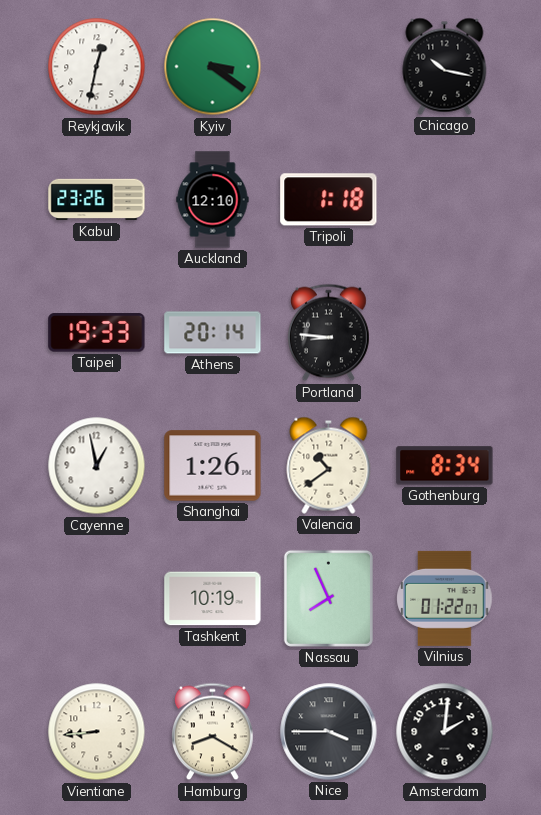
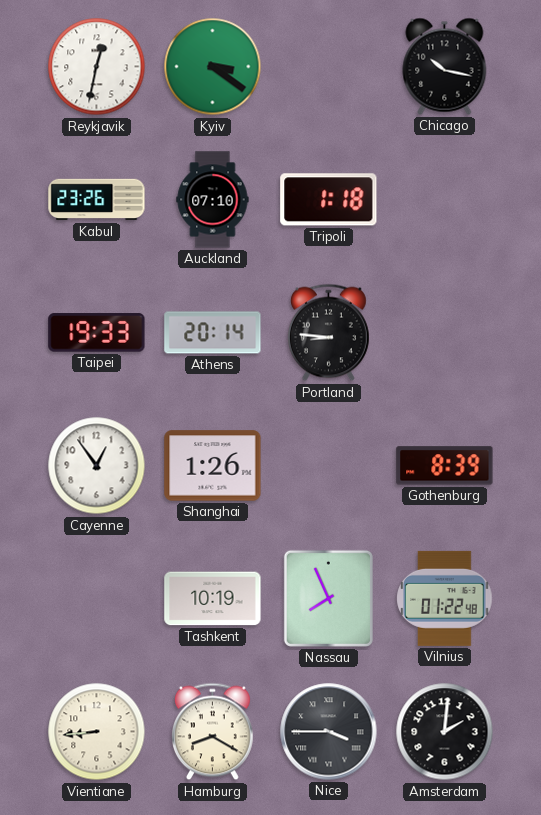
Auckland: 12:10 -> 07:10 (213, 200)
Cayenne: 12:58 -> 12:54 (97, 466)
Valencia: 10:39 -> none (329, 465)
Gothenburg: 8:34 -> 8:39 (445, 466)
Vilnius: 01:22:07 -> 01:22:48 (445, 598)
